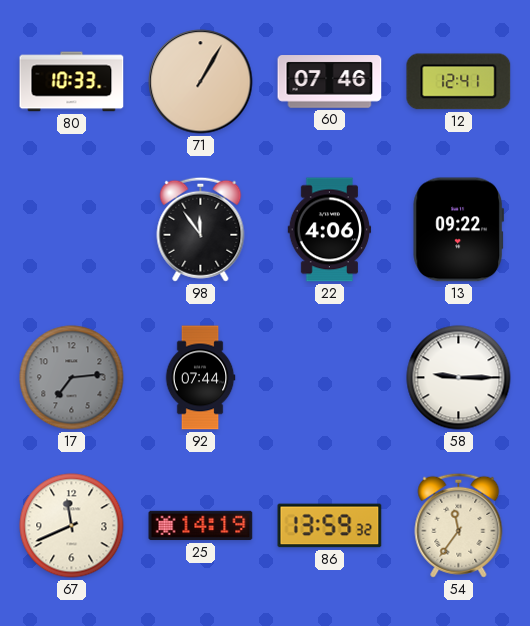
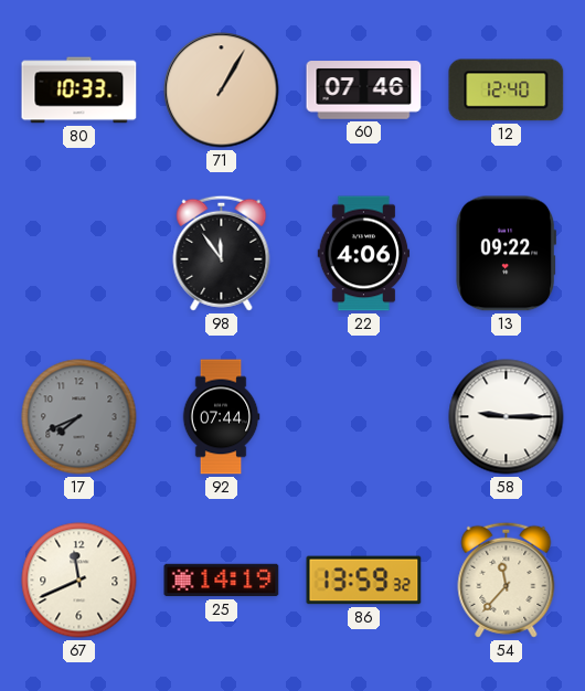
12: 12:41 -> 12:40 (507, 91)
17: 7:14 -> 7:41 (79, 417)
54: 11:36 -> 11:37 (507, 580)
